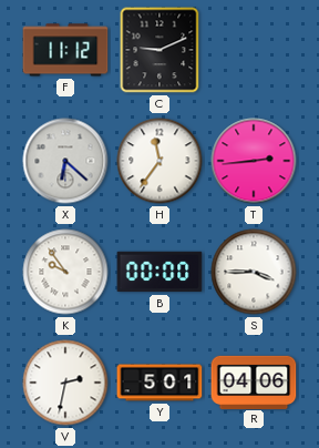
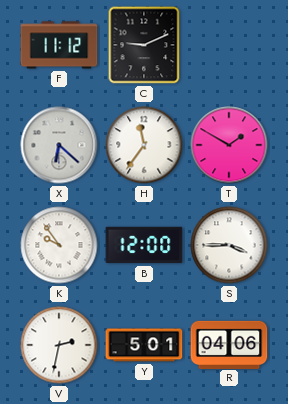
T: 2:44 -> 1:50 (229, 145)
B: 00:00 -> 12:00 (144, 245)
